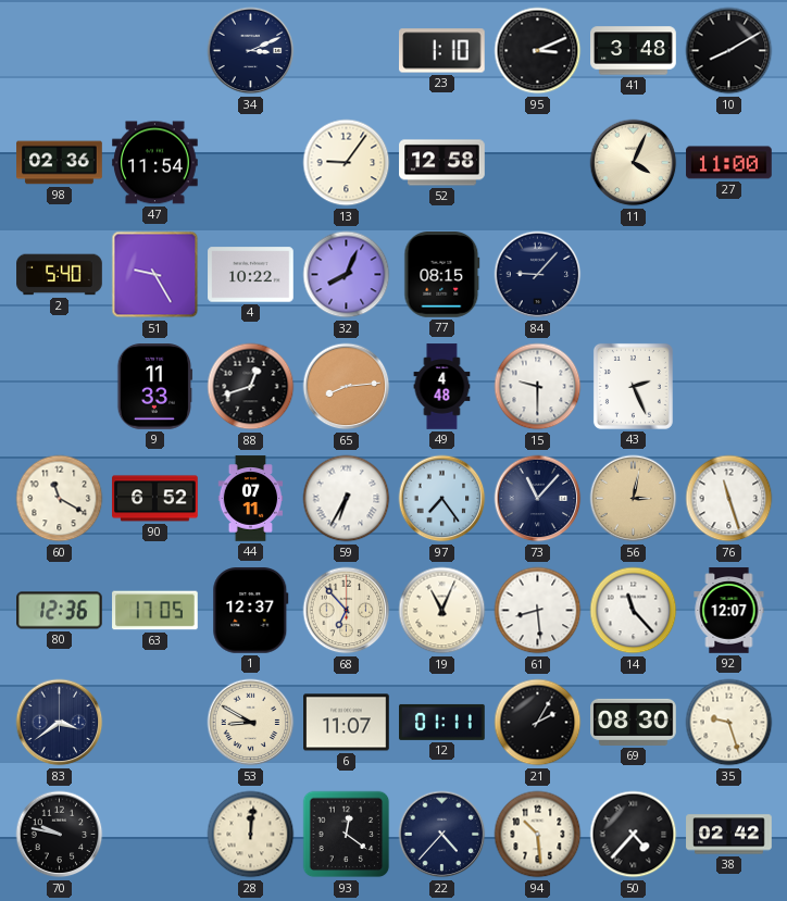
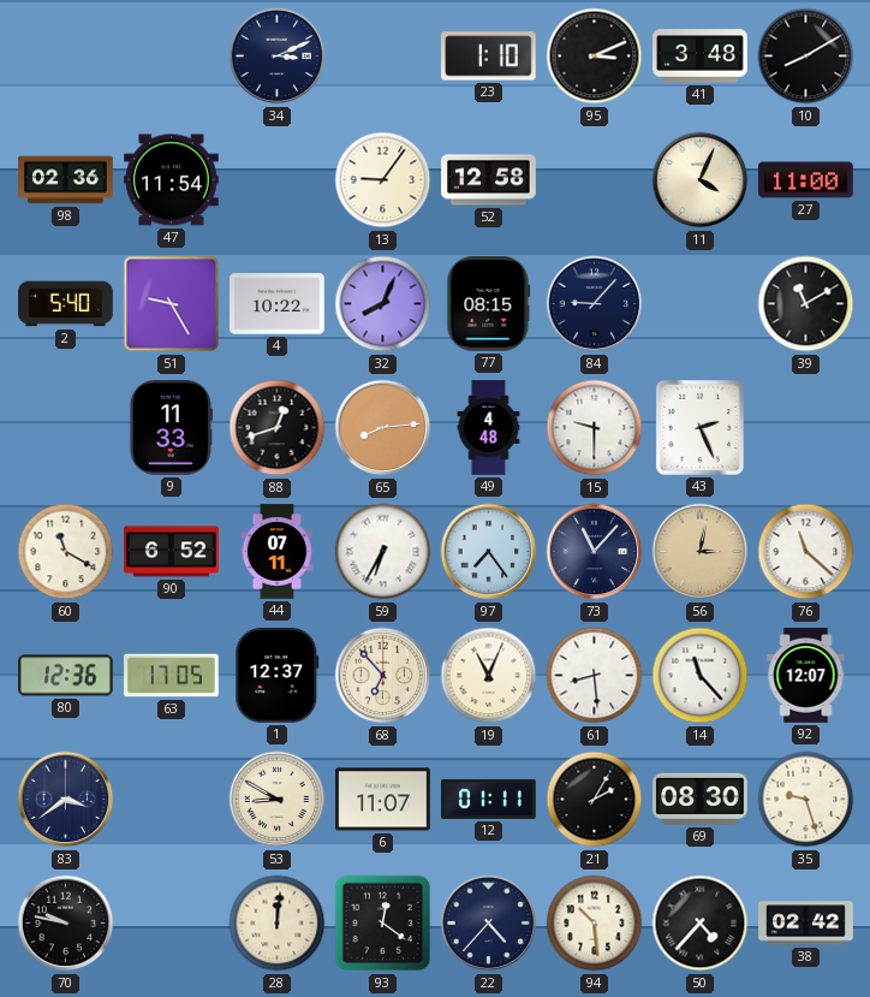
39: none -> 11:10 (806, 304)
76: 11:27 -> 11:22 (806, 552)
